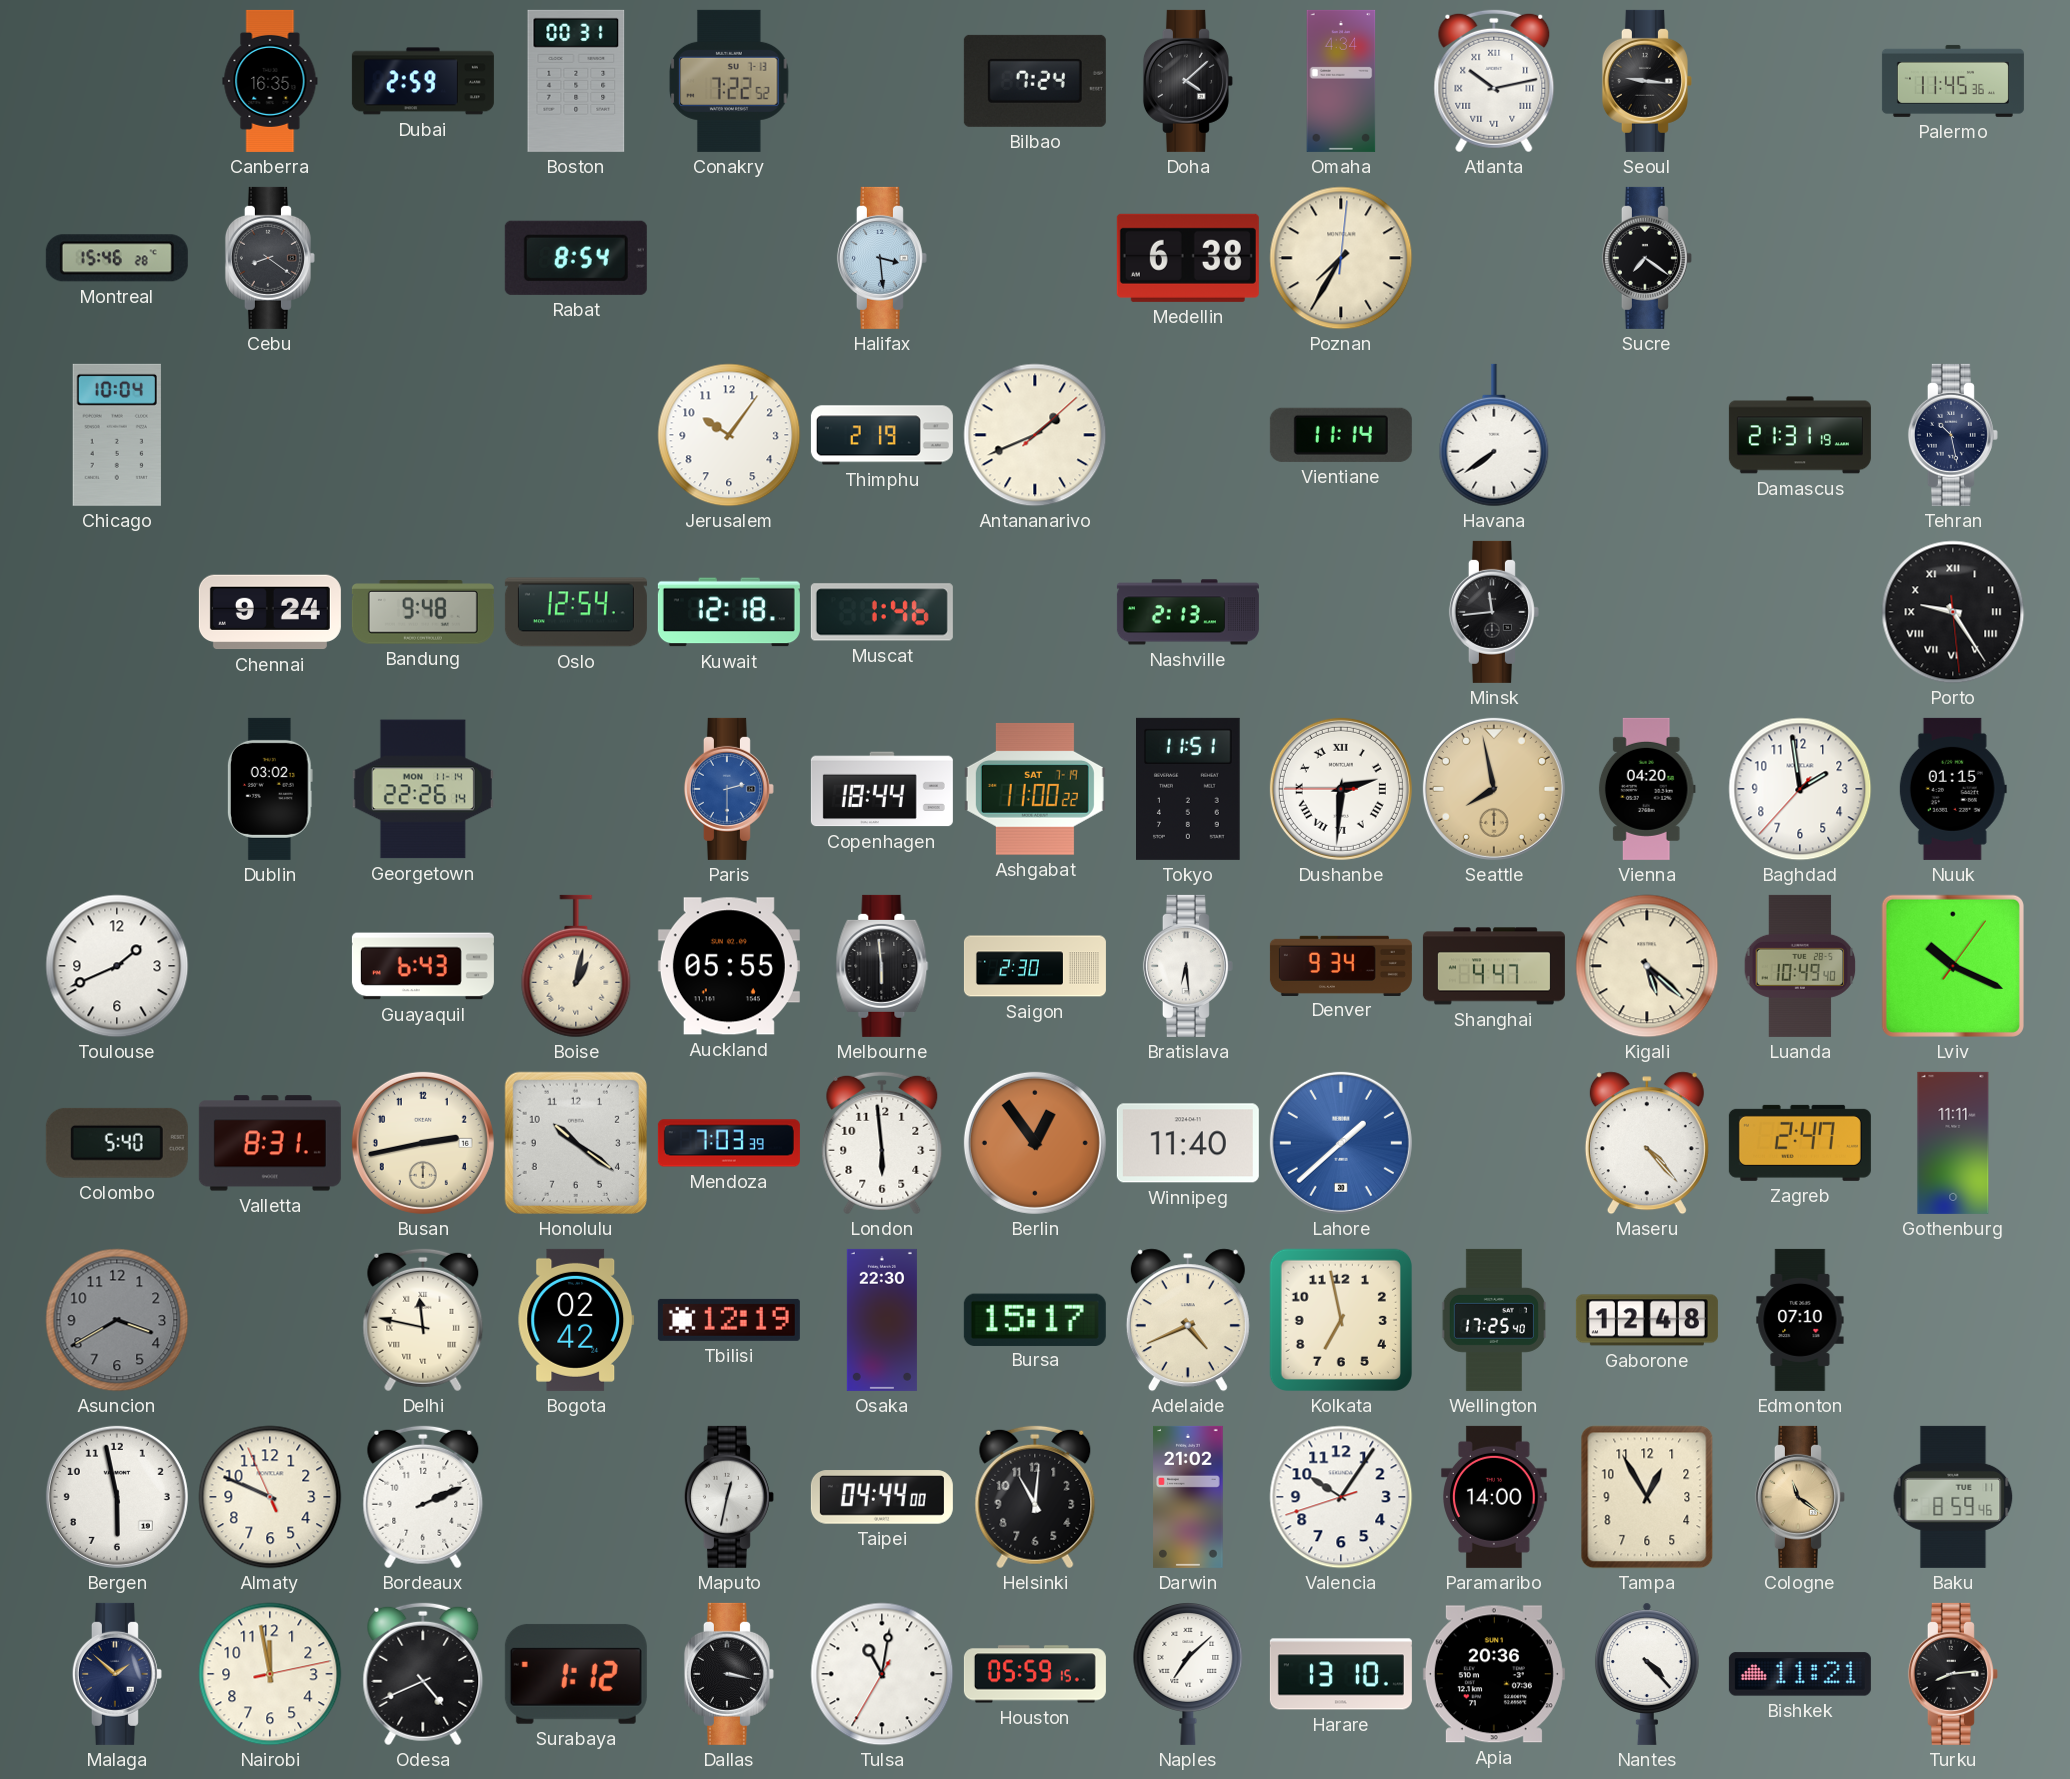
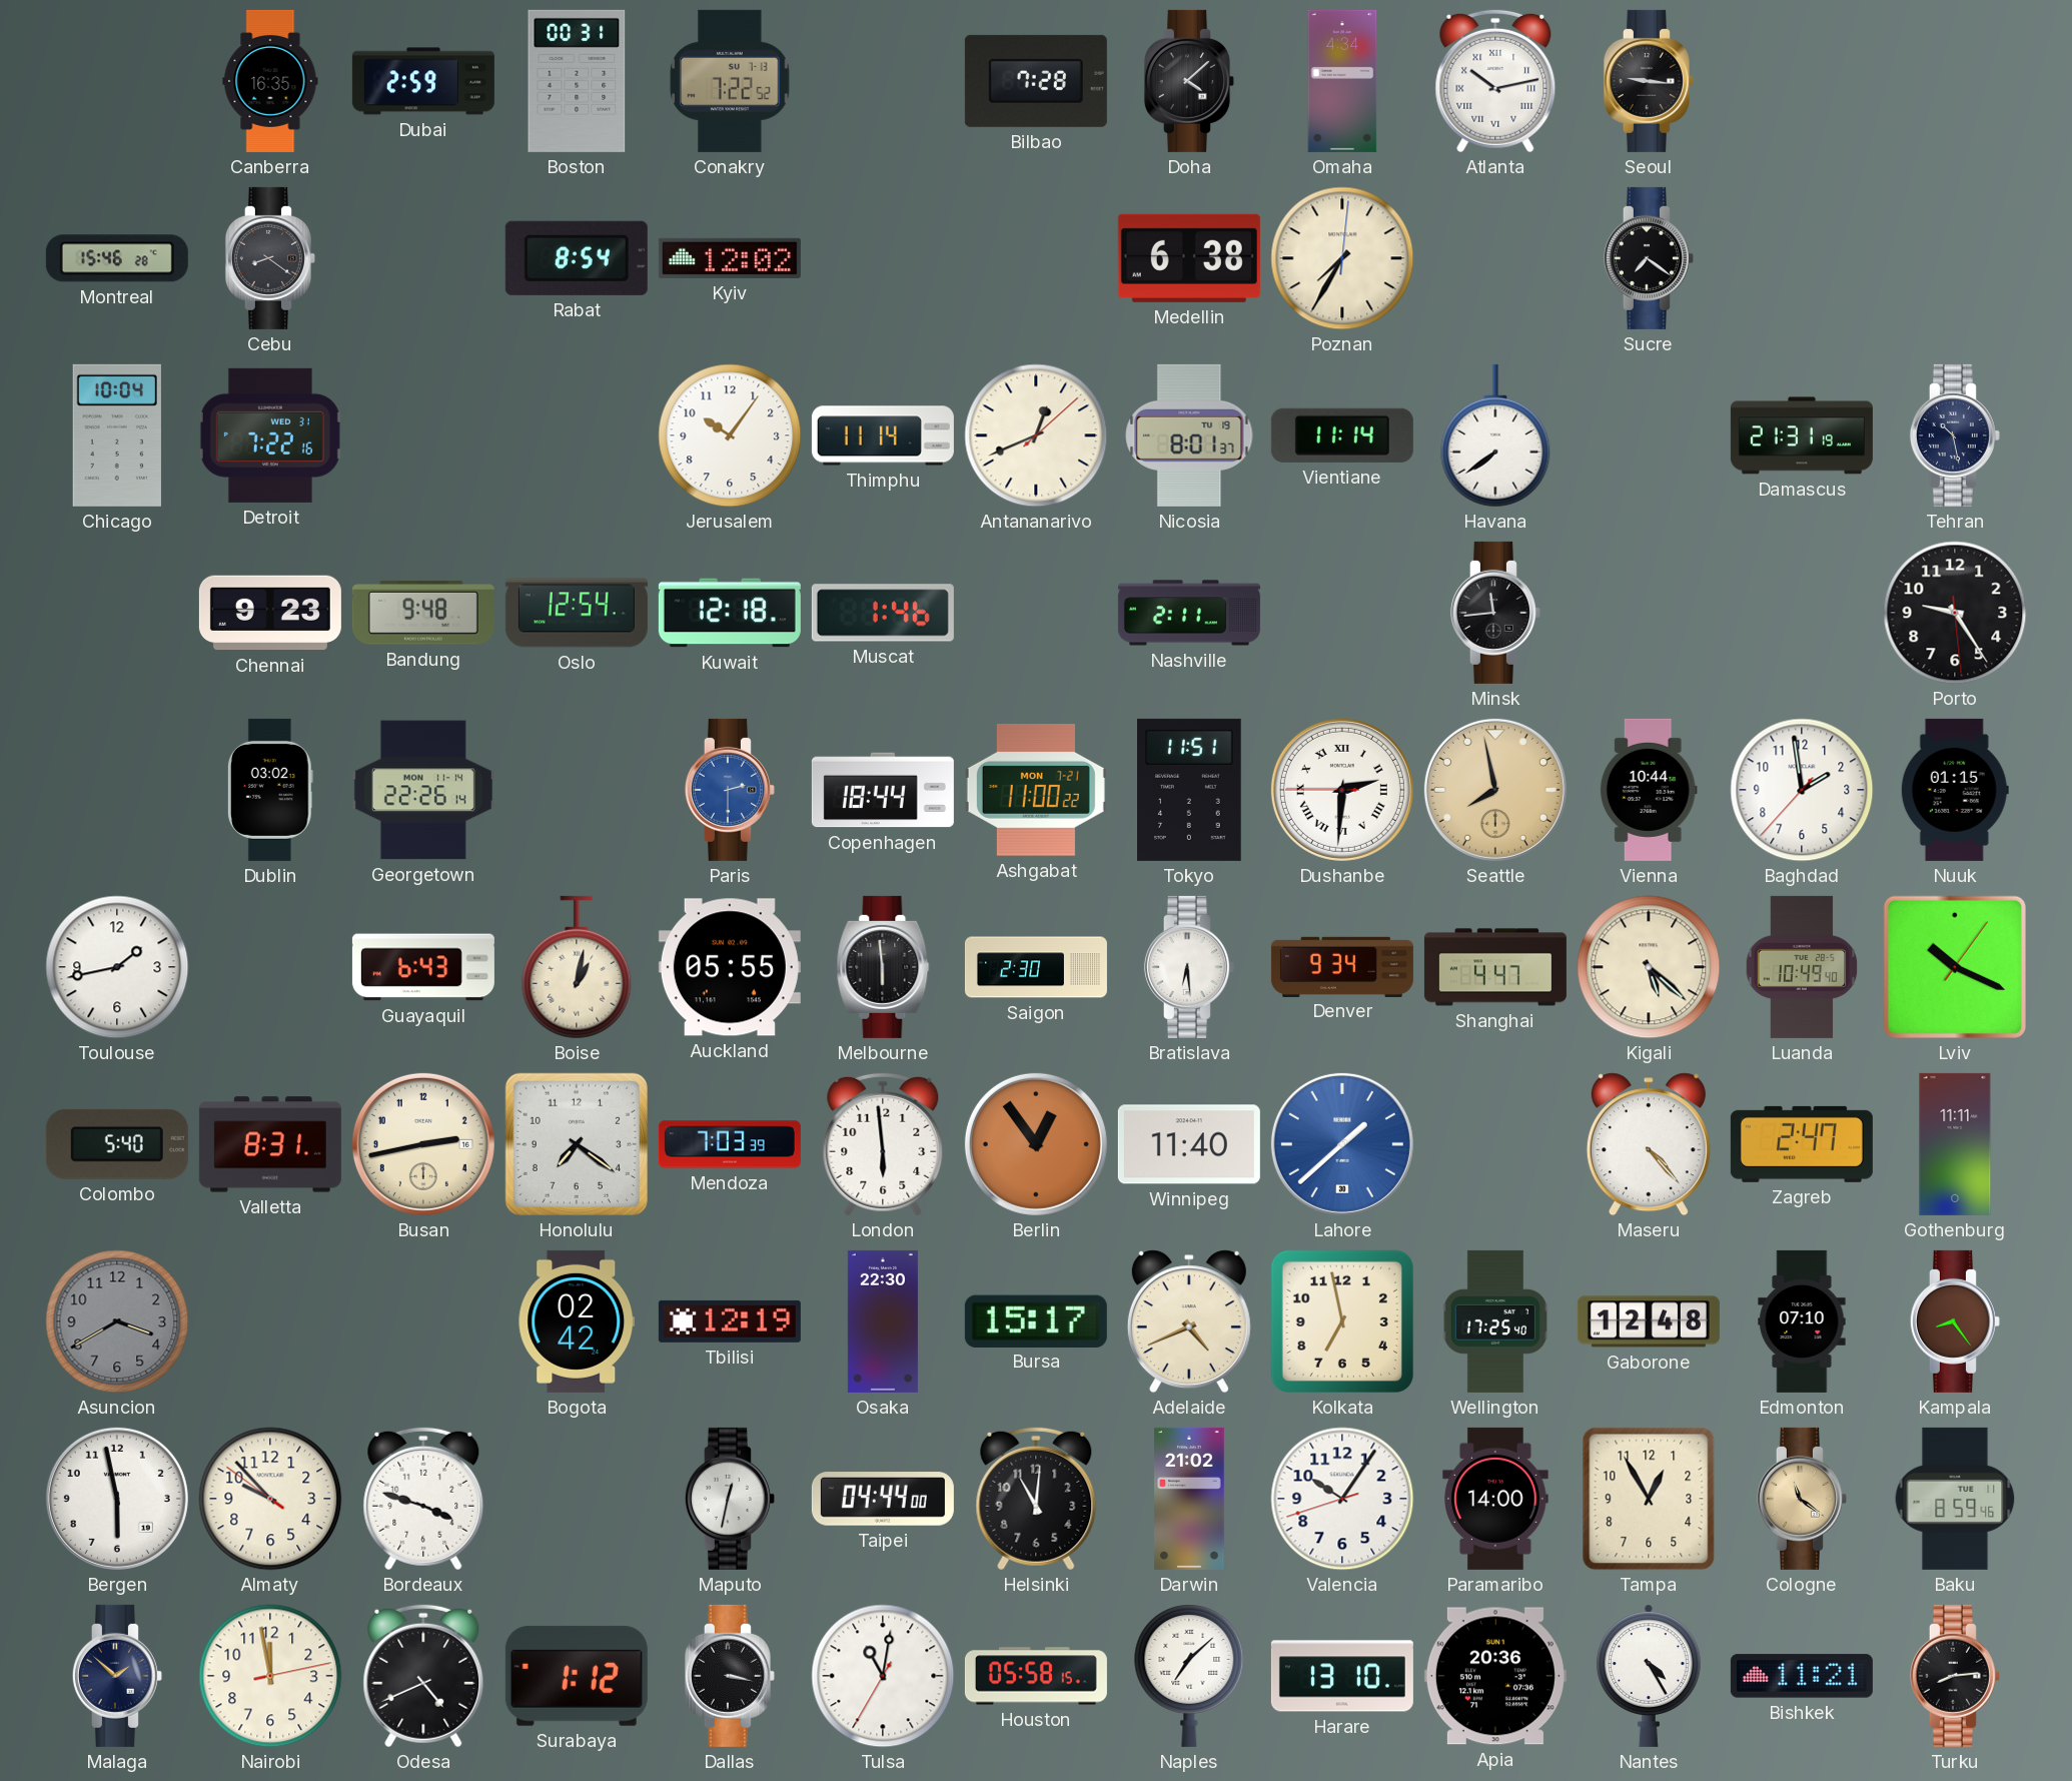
Bilbao: 7:24 -> 7:28 (1036, 81)
Palermo: 11:45 -> none (1953, 81)
Kyiv: none -> 12:02 (730, 258)
Halifax: 3:29 -> none (882, 258)
Detroit: none -> 7:22 (270, 435)
Thimphu: 2:19 -> 11:14 (883, 435)
Antananarivo: 1:41 -> 12:41 (1036, 435)
Nicosia: none -> 8:01 (1189, 435)
Chennai: 9:24 -> 9:23 (270, 613)
Nashville: 2:13 -> 2:11 (1189, 613)
Porto numerals: Roman -> Arabic (1955, 613)
Ashgabat date: SAT 7-19 -> MON 7-21 (1036, 790)
Vienna: 04:20 -> 10:44 (1649, 790)
Toulouse: 1:41 -> 1:43 (117, 967)
Honolulu: 10:21 -> 7:21 (577, 1144)
Delhi: 11:47 -> none (423, 1320)
Kampala: none -> 8:24 (1955, 1321)
Almaty: 9:48 -> 9:52 (270, 1499)
Bordeaux: 2:11 -> 3:48 (423, 1499)
Houston: 05:59 -> 05:58 (1036, 1676)
Nantes: 4:23 -> 4:25 (1649, 1676)
